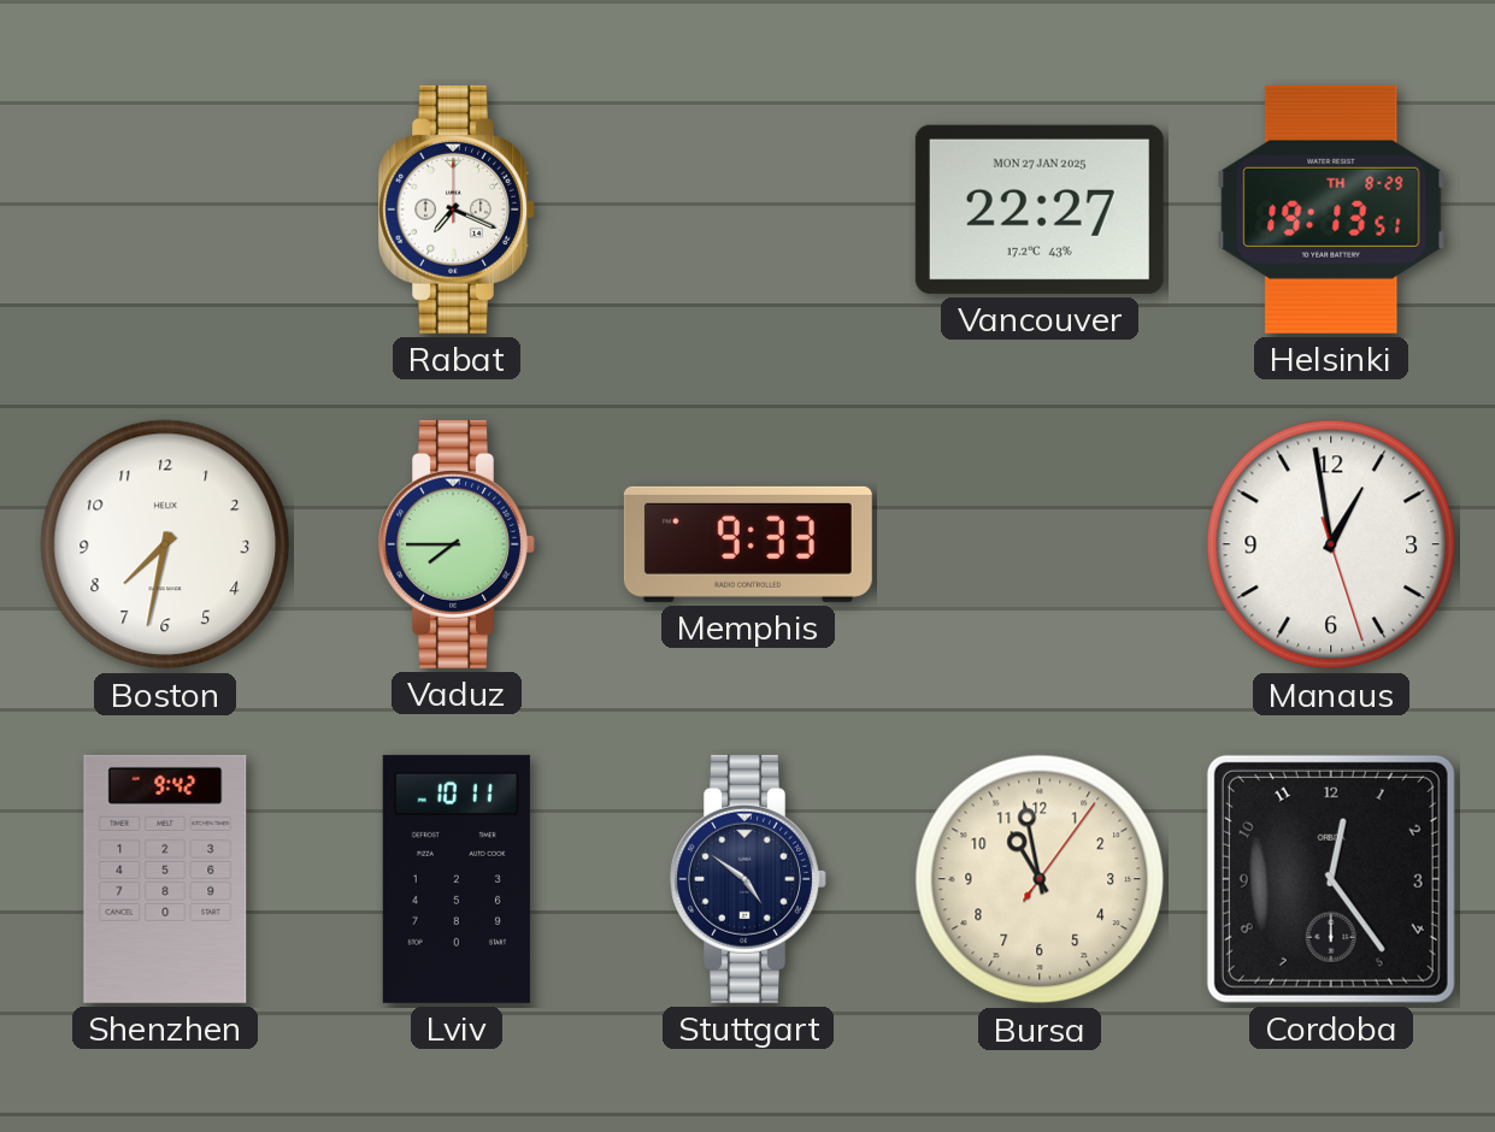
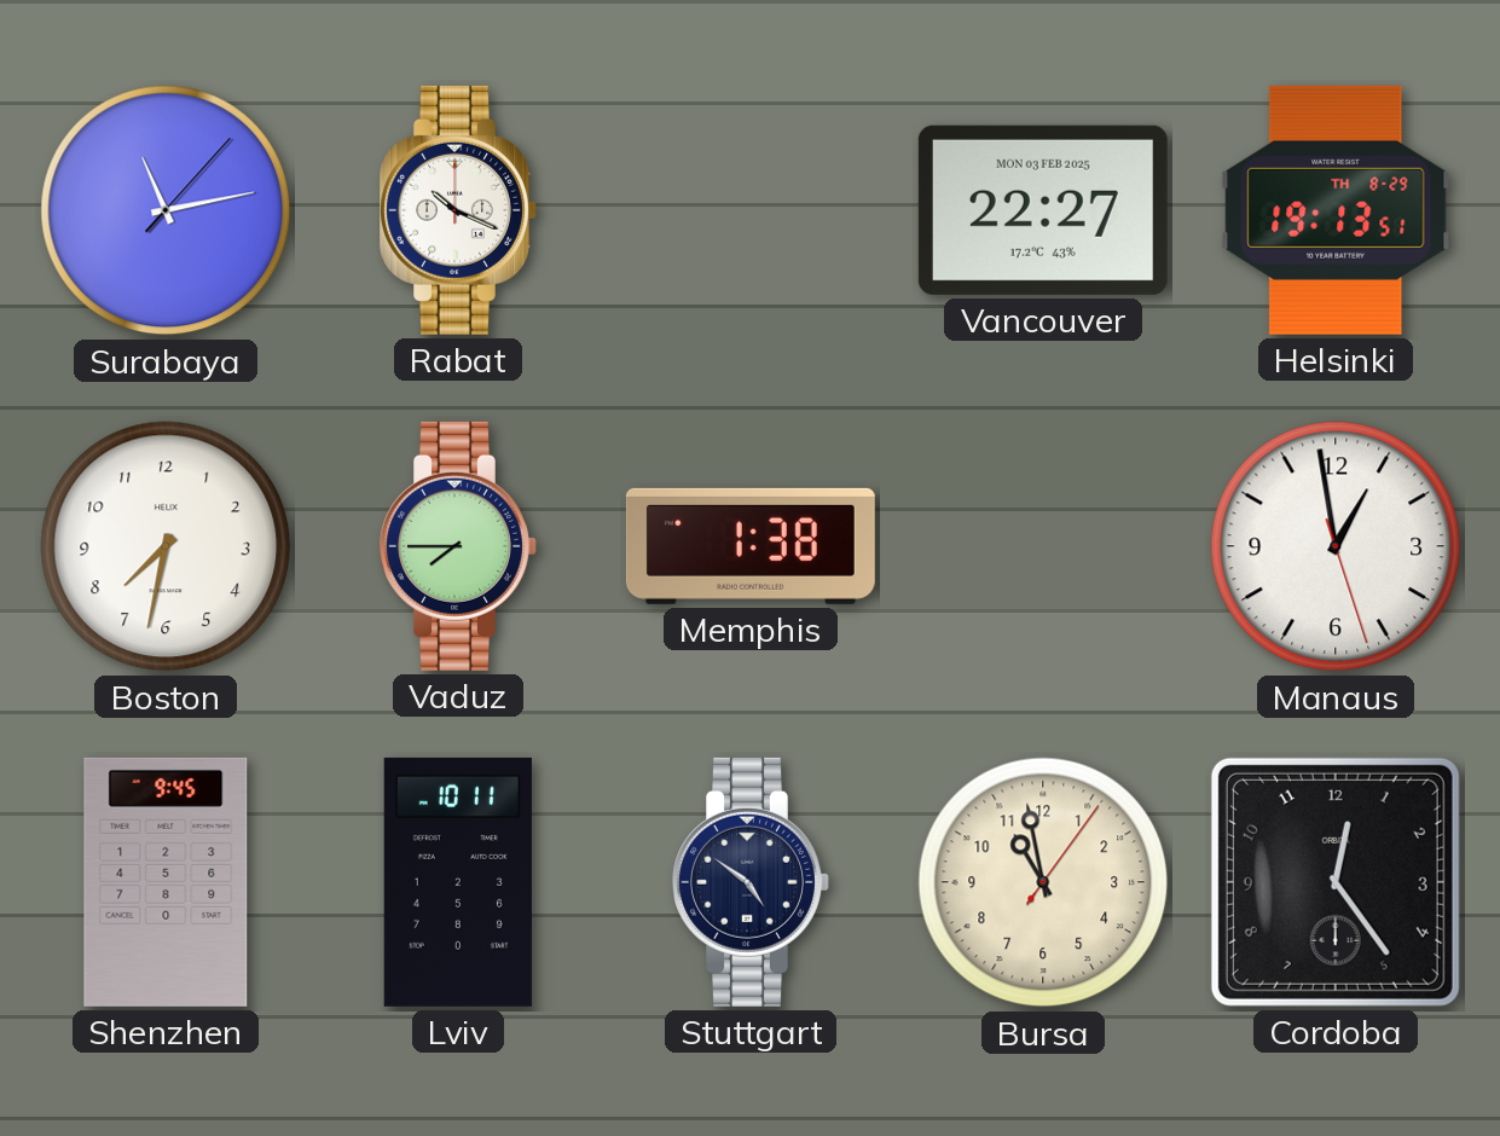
Surabaya: none -> 11:13 (166, 210)
Rabat: 7:19 -> 10:19 (458, 210)
Vancouver date: MON 27 JAN 2025 -> MON 03 FEB 2025 (1043, 210)
Memphis: 9:33 -> 1:38 (751, 546)
Shenzhen: 9:42 -> 9:45 (166, 882)
